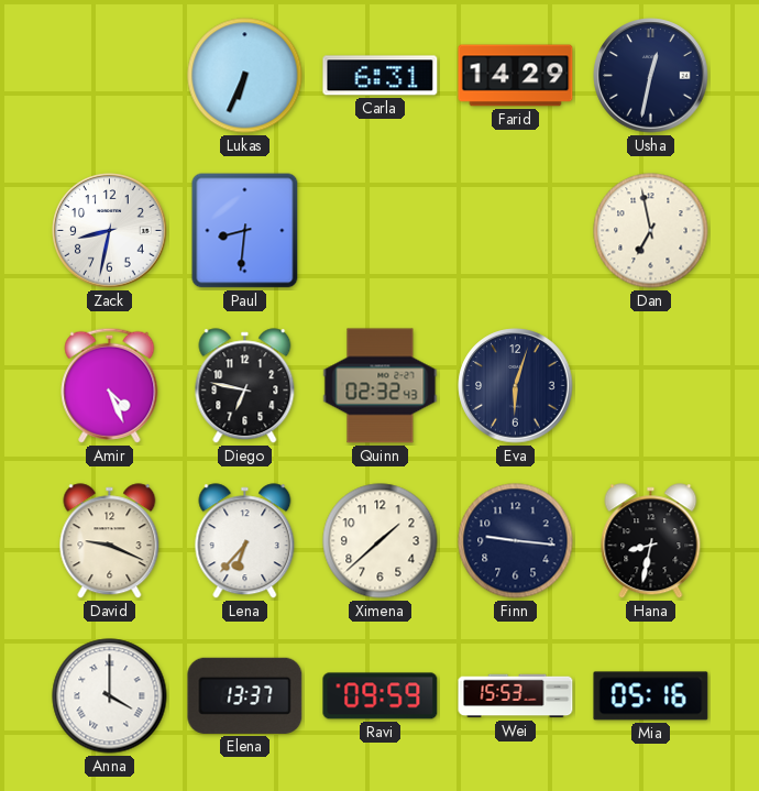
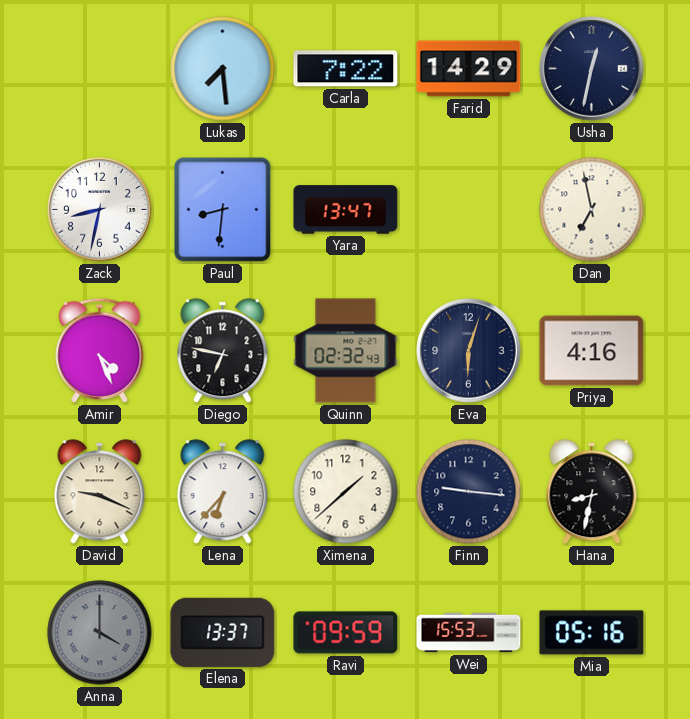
Lukas: 6:34 -> 7:29 (223, 69)
Carla: 6:31 -> 7:22 (346, 69)
Yara: none -> 13:47 (346, 210)
Priya: none -> 4:16 (592, 351)
Anna dial: white -> grey (100, 633)
